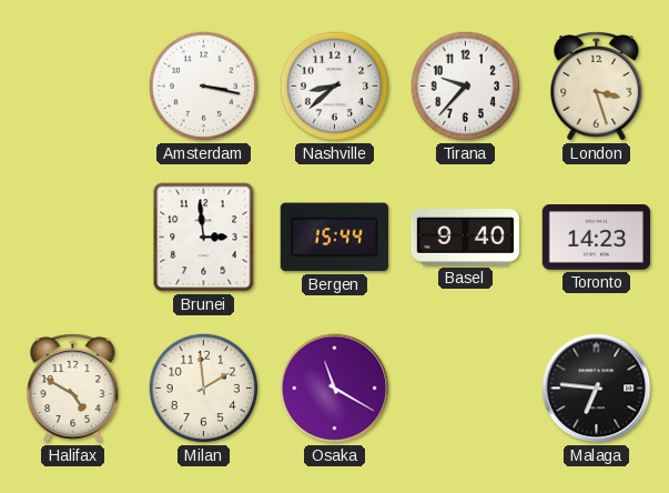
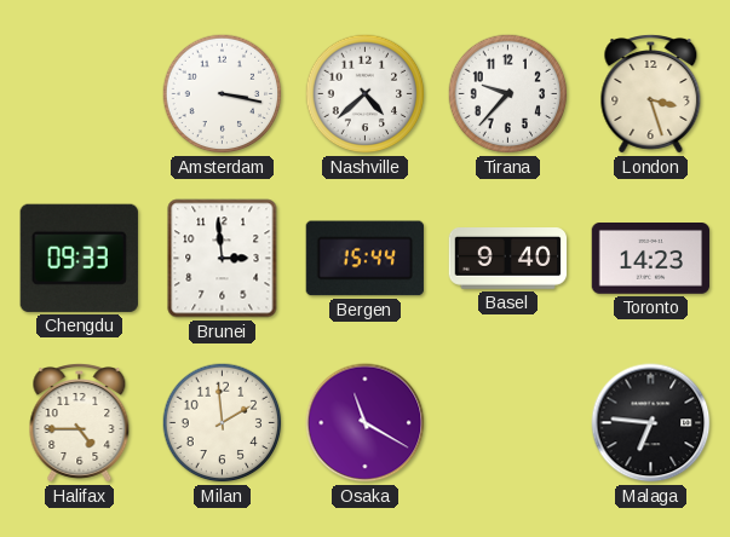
Nashville: 8:38 -> 4:38 (366, 94)
Chengdu: none -> 09:33 (79, 258)
Halifax: 4:50 -> 4:45 (80, 423)
